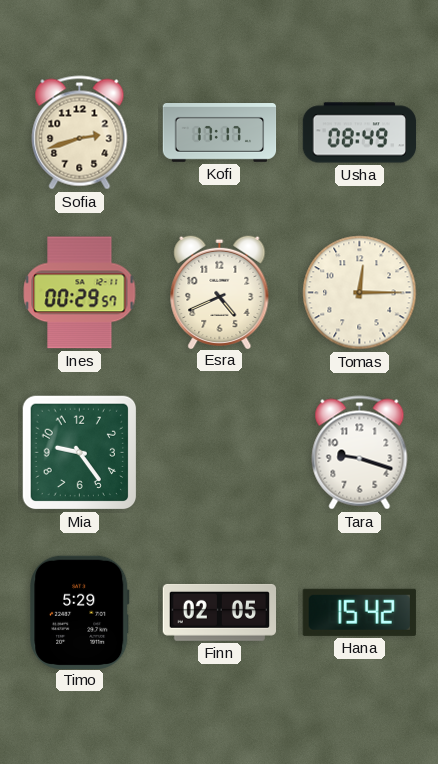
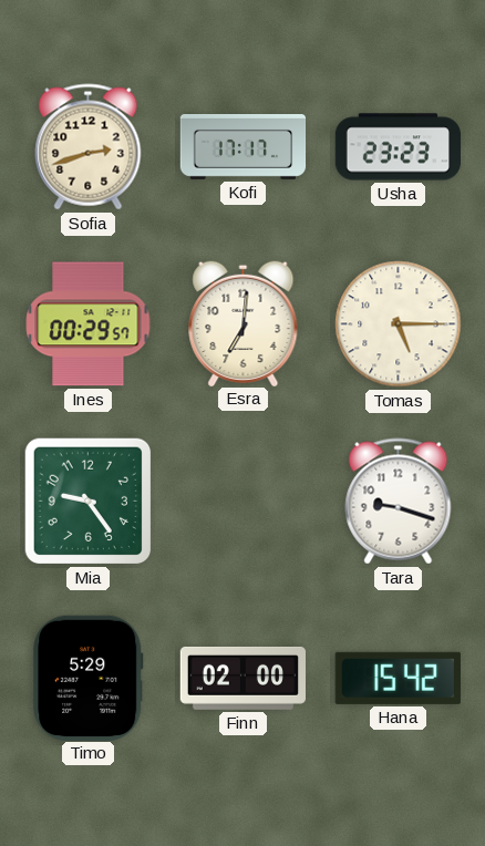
Usha: 08:49 -> 23:23 (399, 147)
Esra: 4:41 -> 7:01 (244, 322)
Tomas: 12:15 -> 5:15 (399, 324)
Finn: 02:05 -> 02:00 (244, 678)
